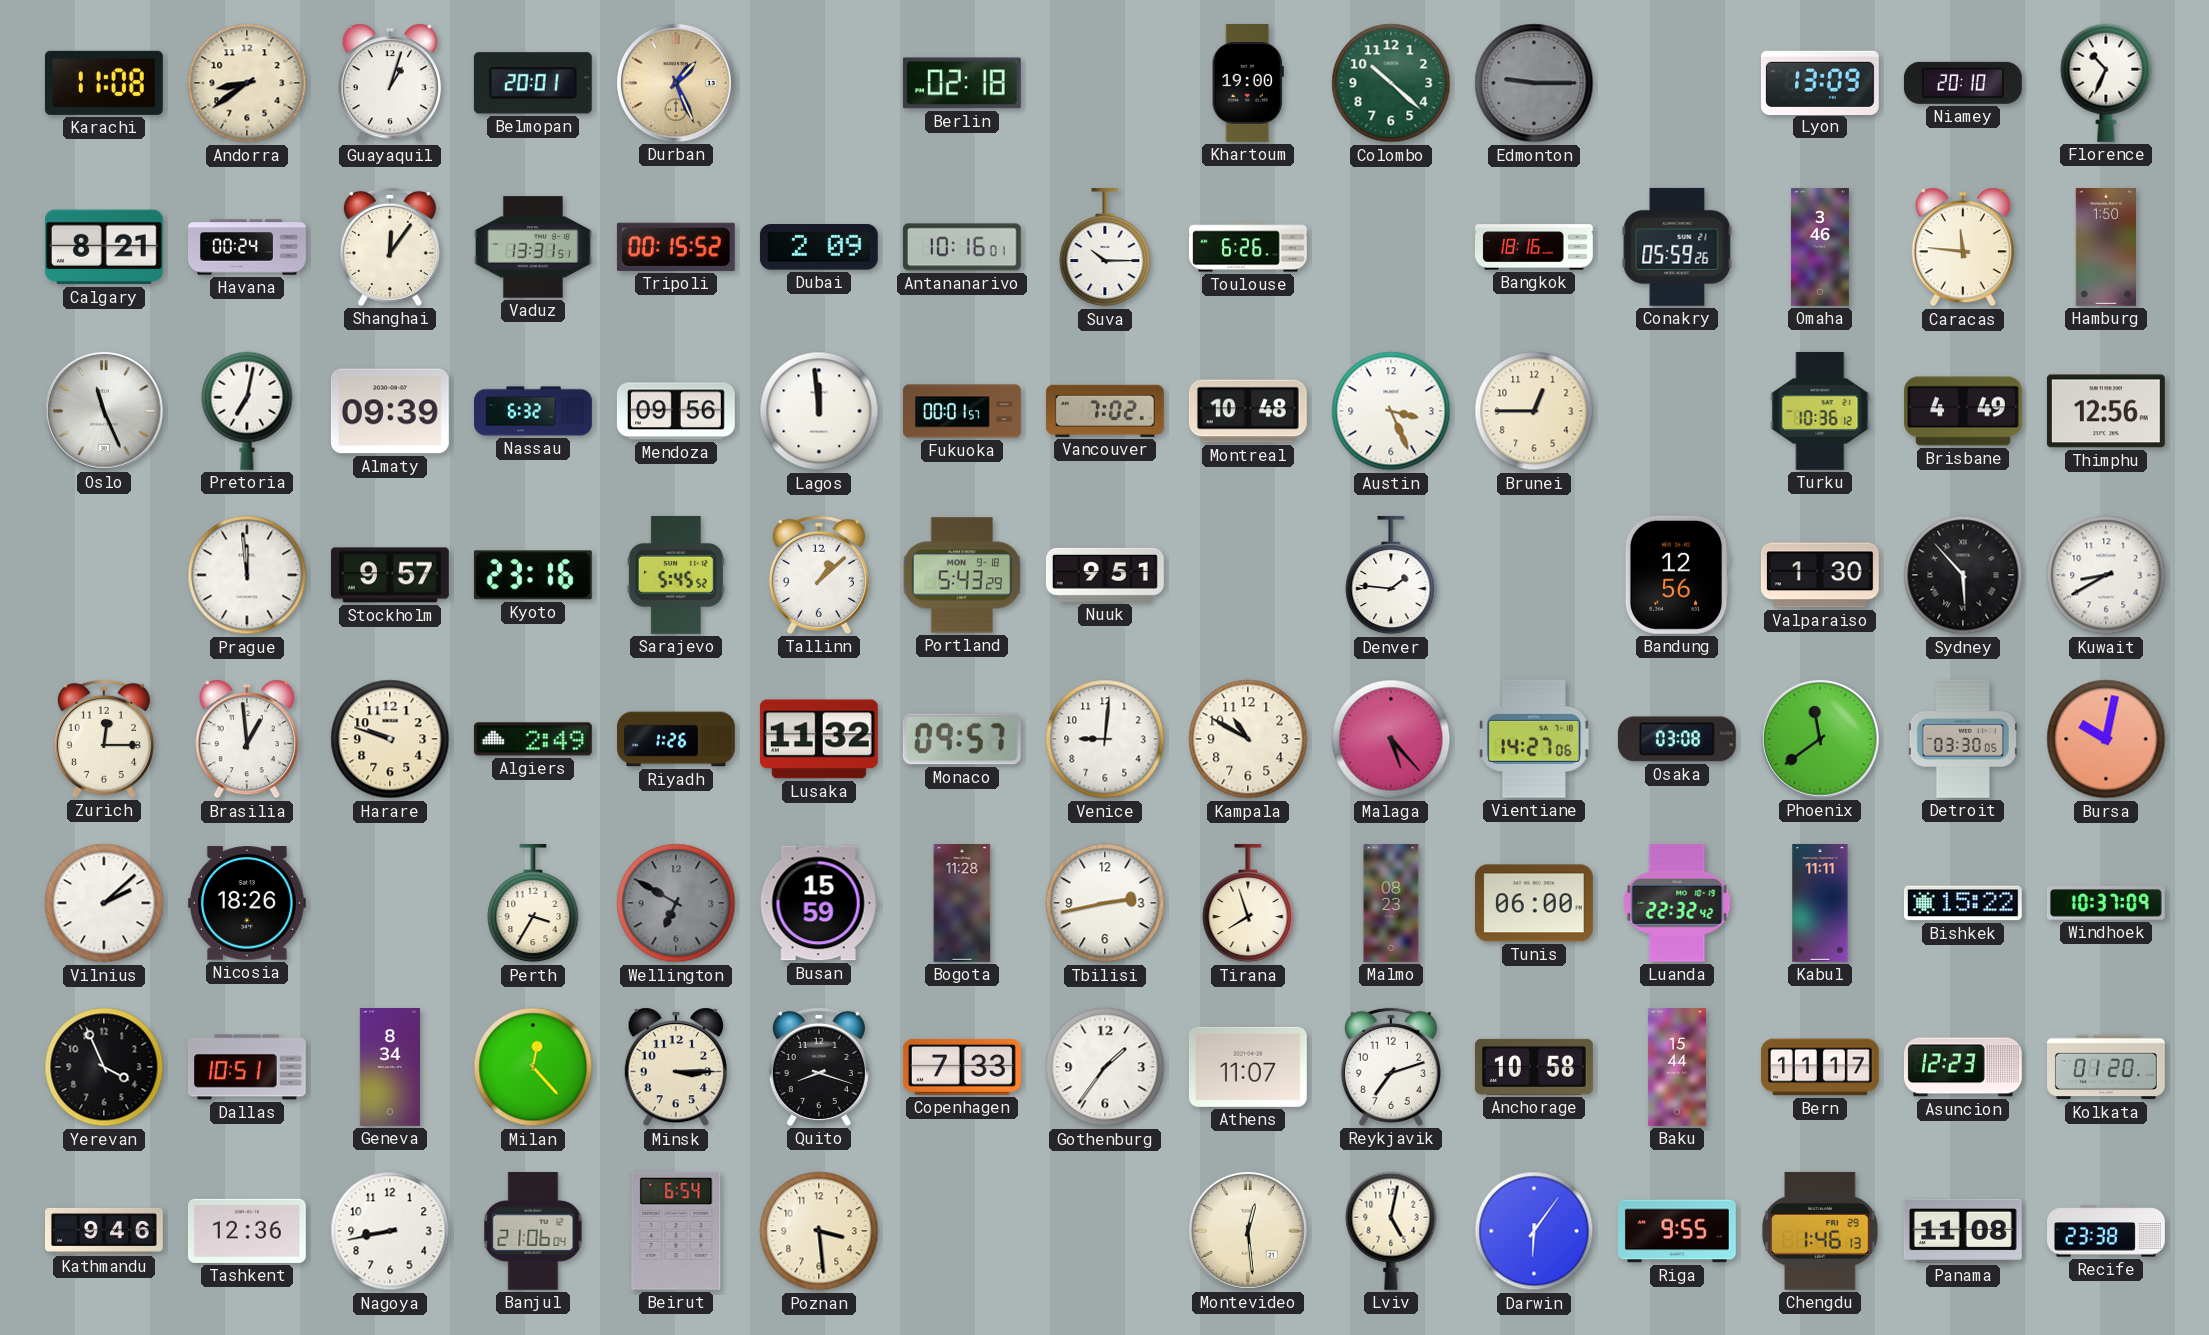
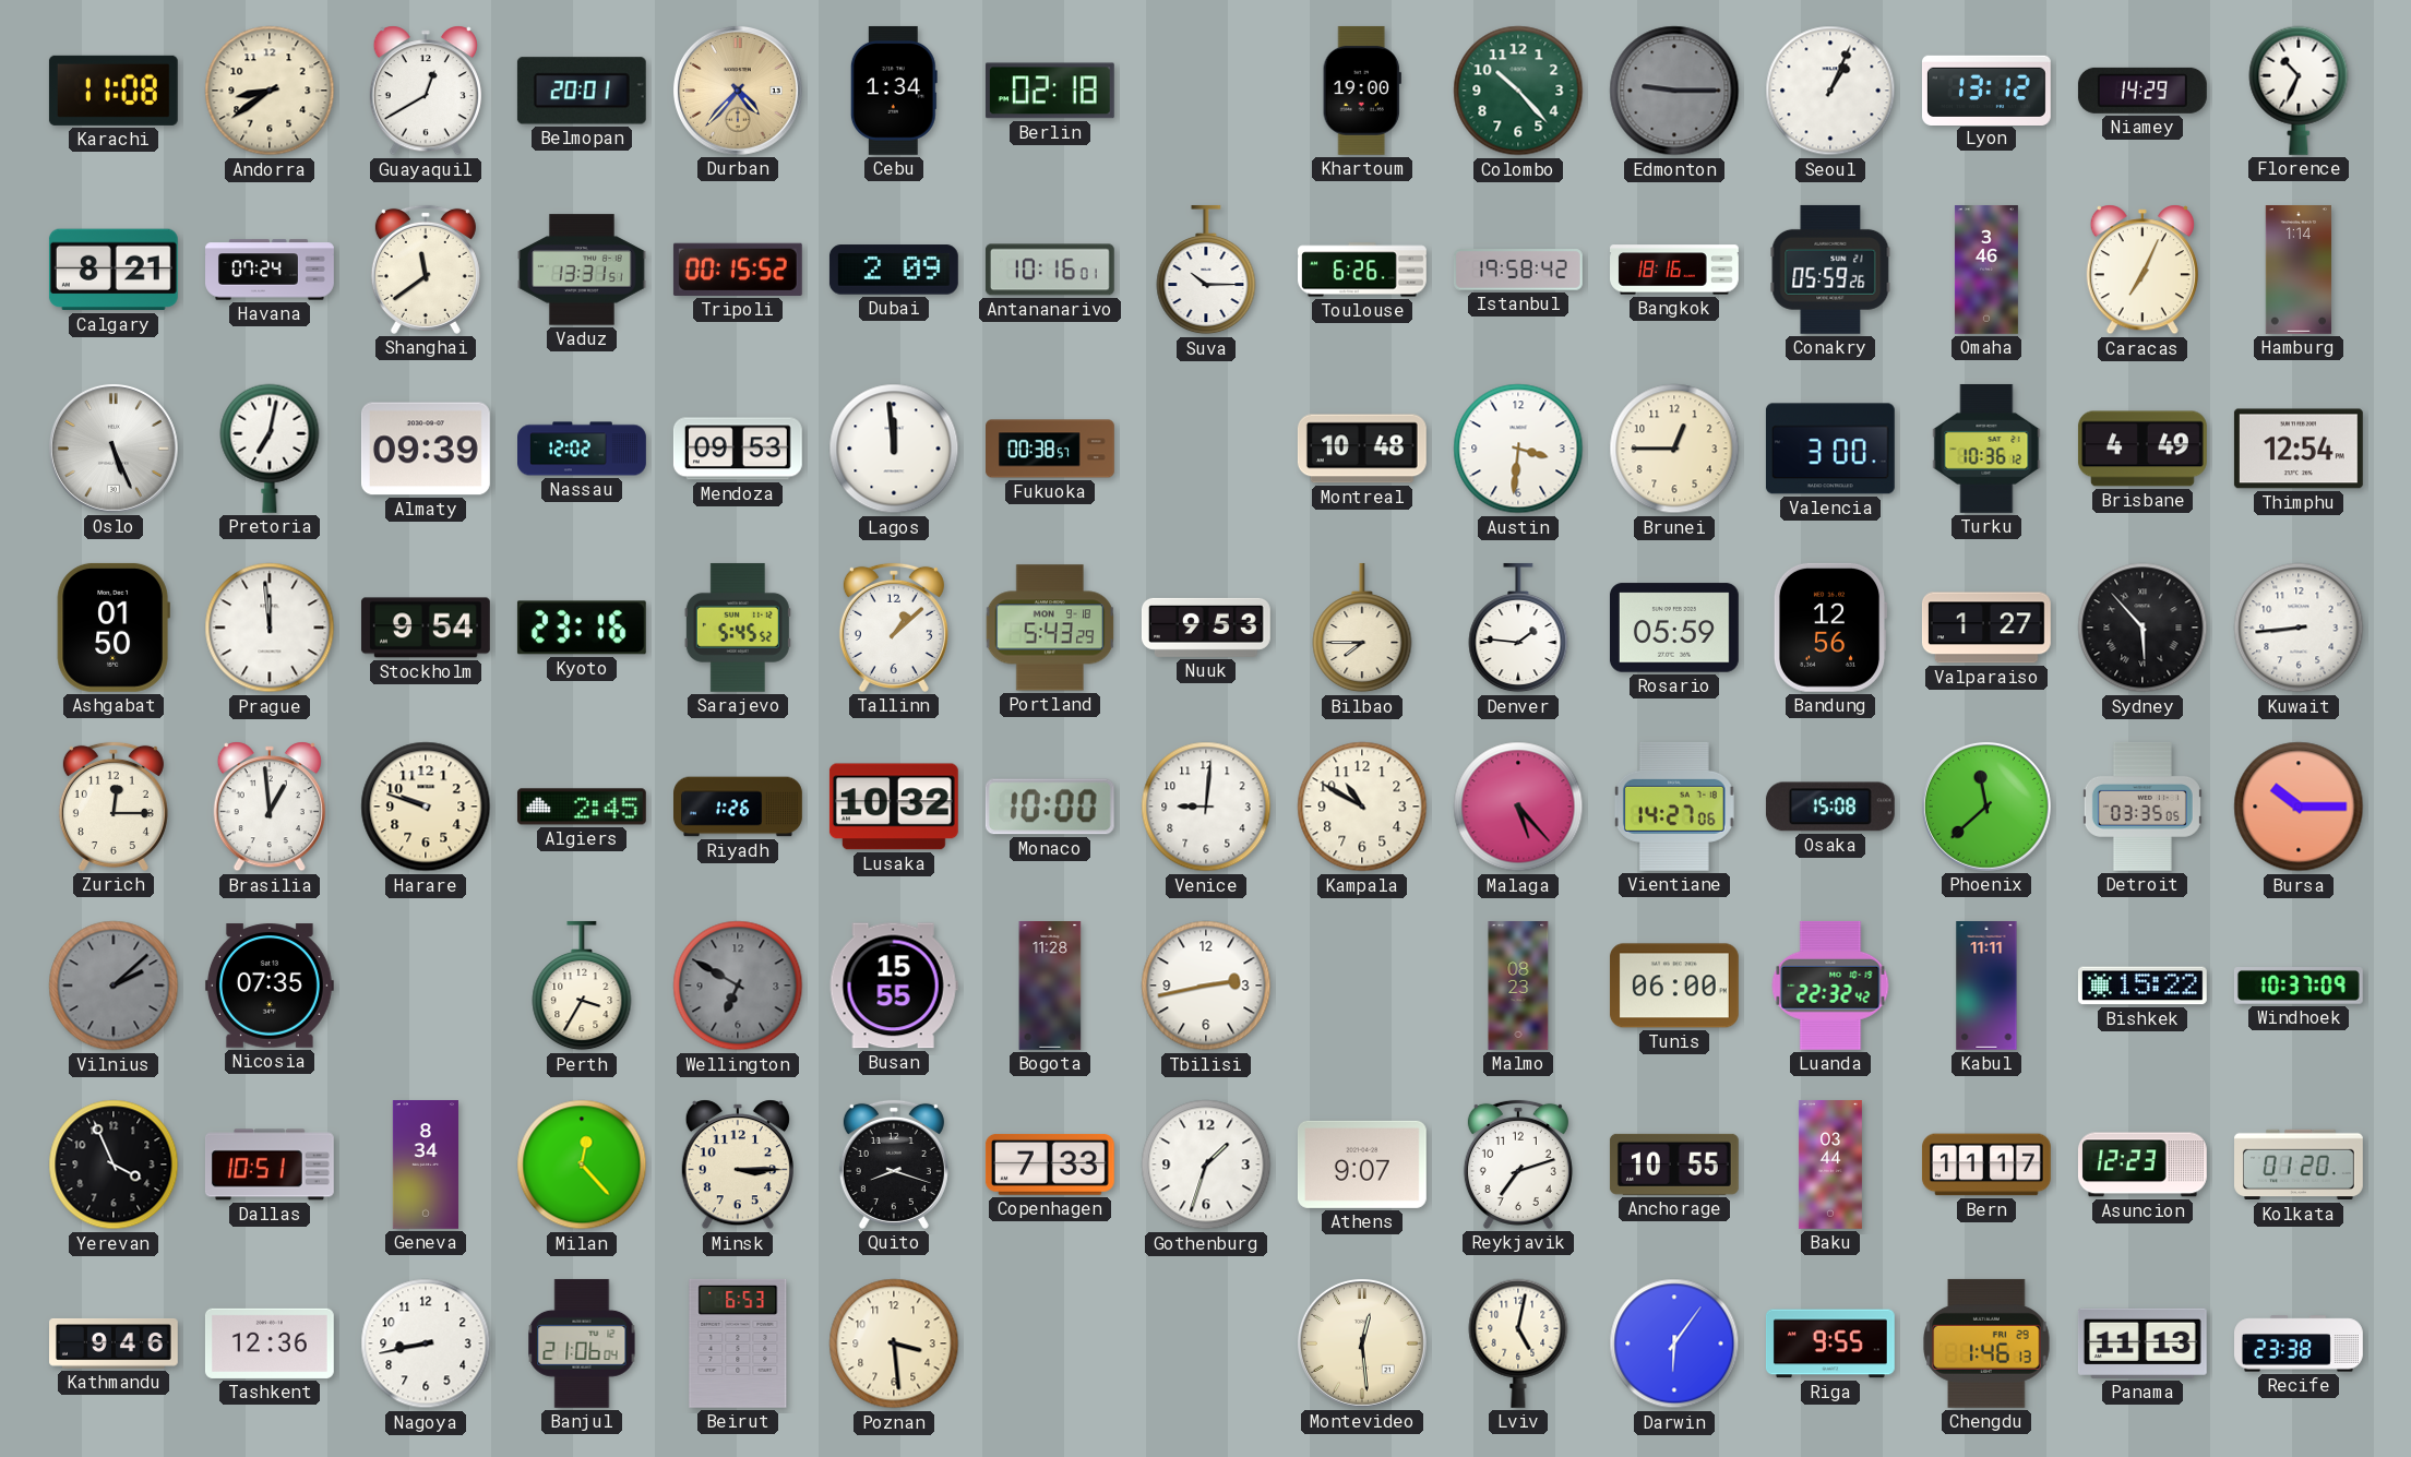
Guayaquil: 1:03 -> 12:40 (426, 91)
Durban: 1:26 -> 4:37 (738, 91)
Cebu: none -> 1:34 (894, 91)
Colombo: 10:22 -> 10:23 (1518, 91)
Seoul: none -> 1:04 (1830, 91)
Lyon: 13:09 -> 13:12 (1986, 89)
Niamey: 20:10 -> 14:29 (2143, 91)
Havana: 00:24 -> 07:24 (271, 270)
Shanghai: 12:06 -> 11:39 (426, 270)
Istanbul: none -> 19:58 (1518, 270)
Caracas: 11:46 -> 7:04 (2143, 270)
Hamburg: 1:50 -> 1:14 (2297, 271)
Oslo: 11:26 -> 5:26 (114, 449)
Nassau: 6:32 -> 12:02 (583, 449)
Mendoza: 09:56 -> 09:53 (738, 449)
Fukuoka: 00:01 -> 00:38 (1051, 449)
Vancouver: 7:02 -> none (1105, 411)
Austin: 3:26 -> 3:31 (1518, 449)
Valencia: none -> 3:00 (1830, 449)
Thimphu: 12:56 -> 12:54 (2299, 449)
Ashgabat: none -> 01:50 (114, 628)
Stockholm: 9:57 -> 9:54 (426, 628)
Nuuk: 9:51 -> 9:53 (1206, 628)
Bilbao: none -> 7:45 (1362, 628)
Rosario: none -> 05:59 (1674, 628)
Valparaiso: 1:30 -> 1:27 (1986, 628)
Kuwait: 8:40 -> 8:44 (2299, 628)
Algiers: 2:49 -> 2:45 (582, 807)
Lusaka: 11:32 -> 10:32 (894, 807)
Monaco: 09:57 -> 10:00 (1050, 807)
Osaka: 03:08 -> 15:08 (1830, 807)
Phoenix: 11:39 -> 11:38 (1986, 807)
Detroit: 03:30 -> 03:35 (2143, 807)
Bursa: 10:02 -> 10:15 (2299, 807)
Vilnius dial: white -> grey (114, 986)
Nicosia: 18:26 -> 07:35 (270, 986)
Busan: 15:59 -> 15:55 (894, 986)
Tirana: 7:57 -> none (1248, 903)
Gothenburg: 1:36 -> 1:33 (1206, 1165)
Athens: 11:07 -> 9:07 (1362, 1165)
Anchorage: 10:58 -> 10:55 (1674, 1165)
Baku: 15:44 -> 03:44 (1830, 1166)
Beirut: 6:54 -> 6:53 (738, 1343)
Panama: 11:08 -> 11:13 (2143, 1343)
